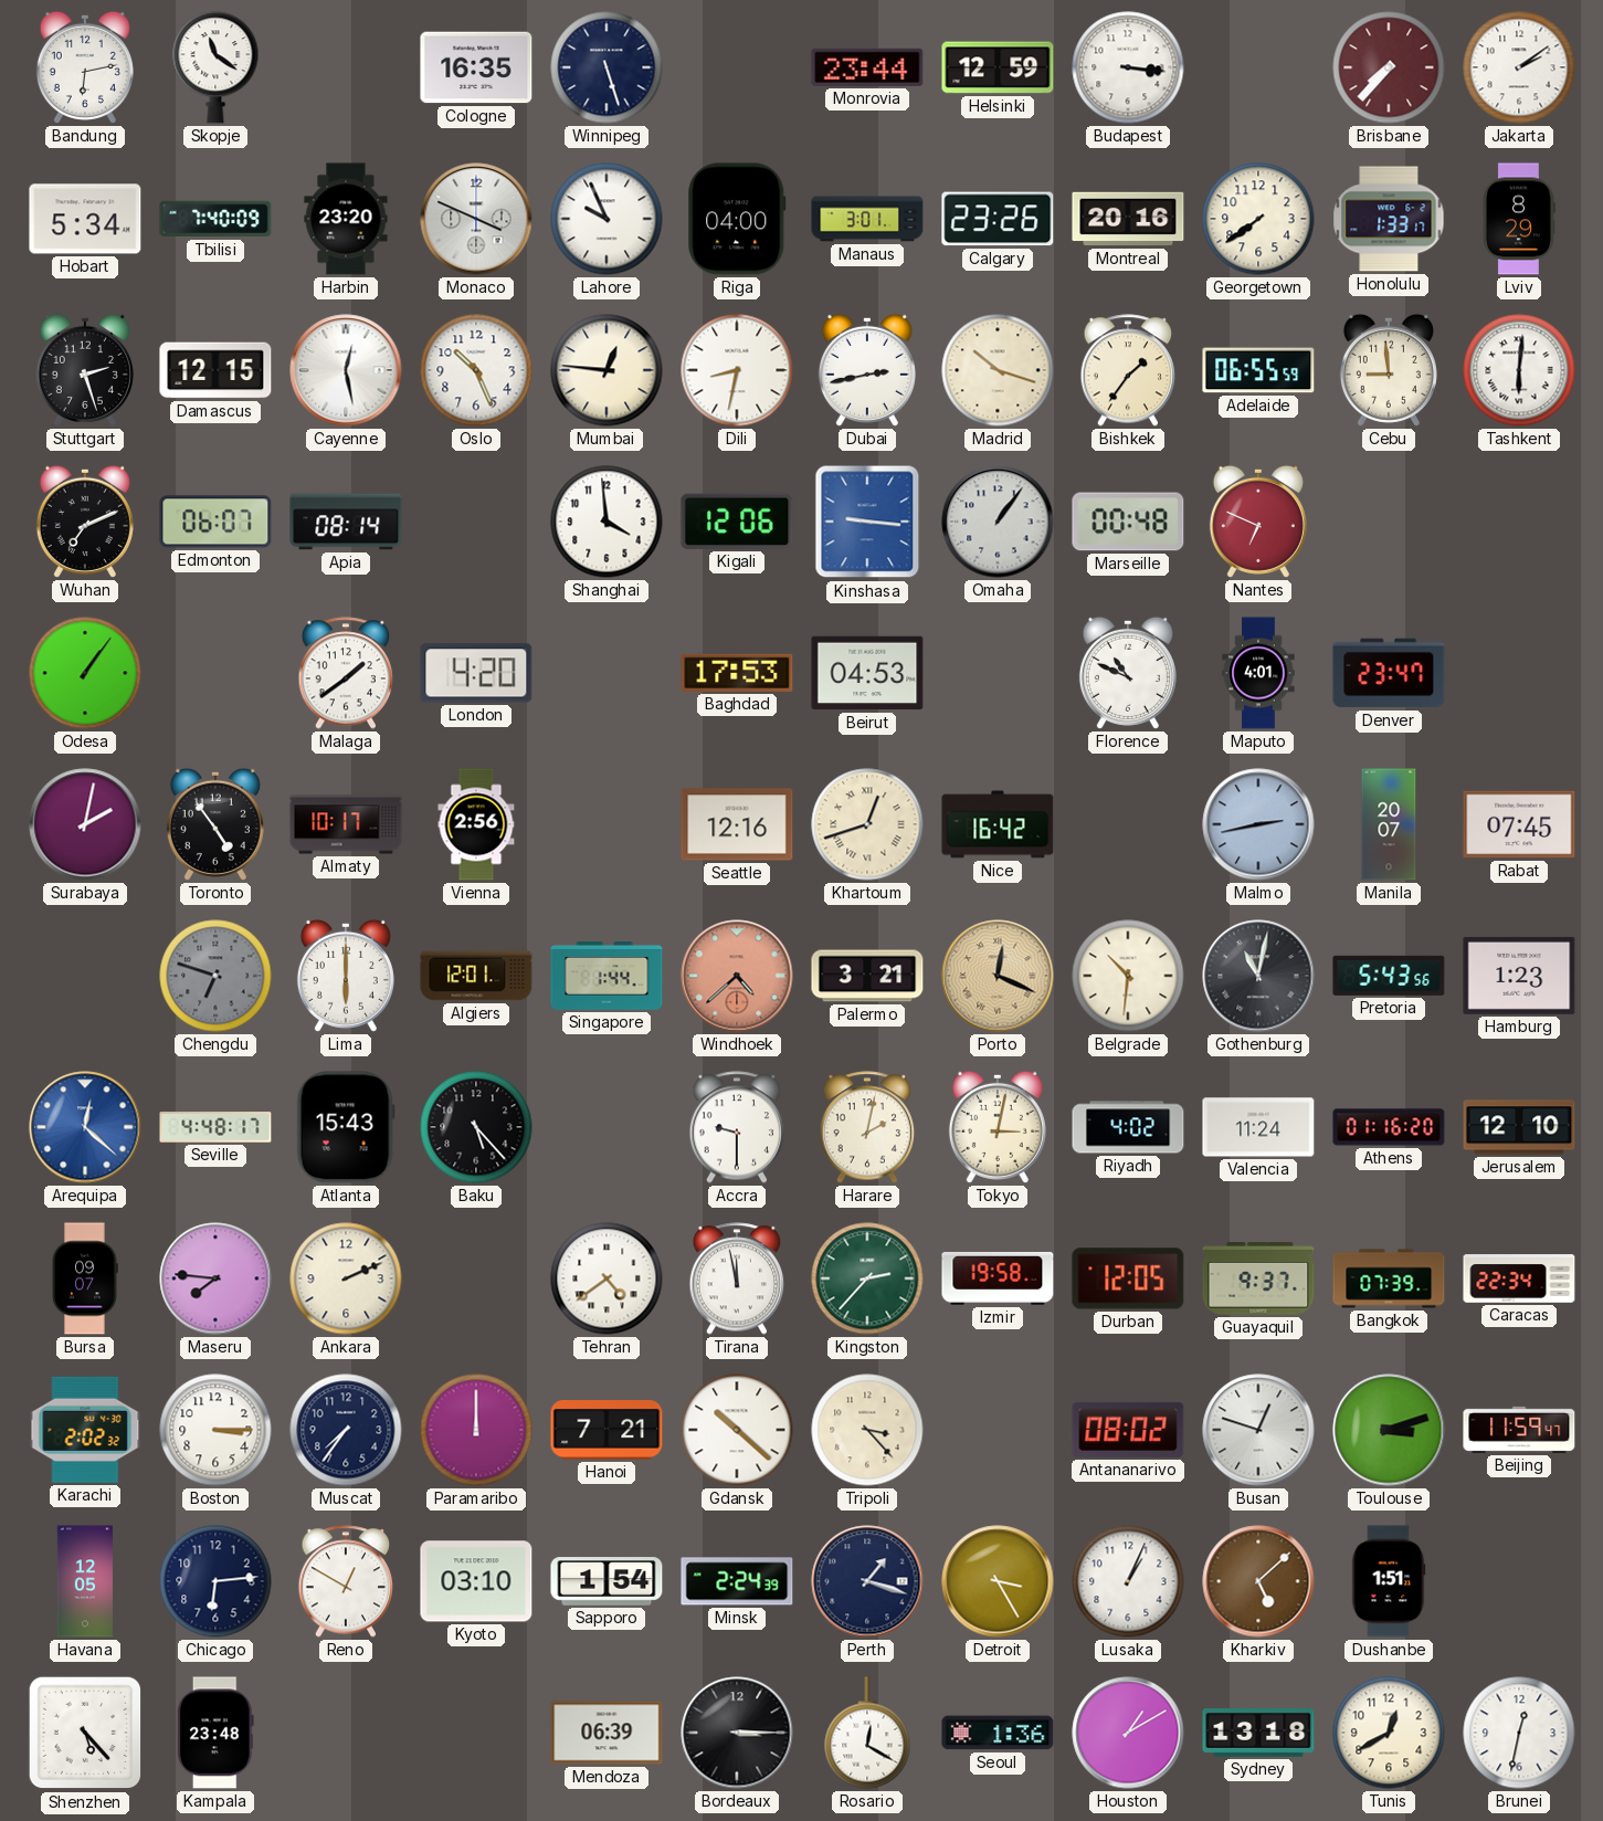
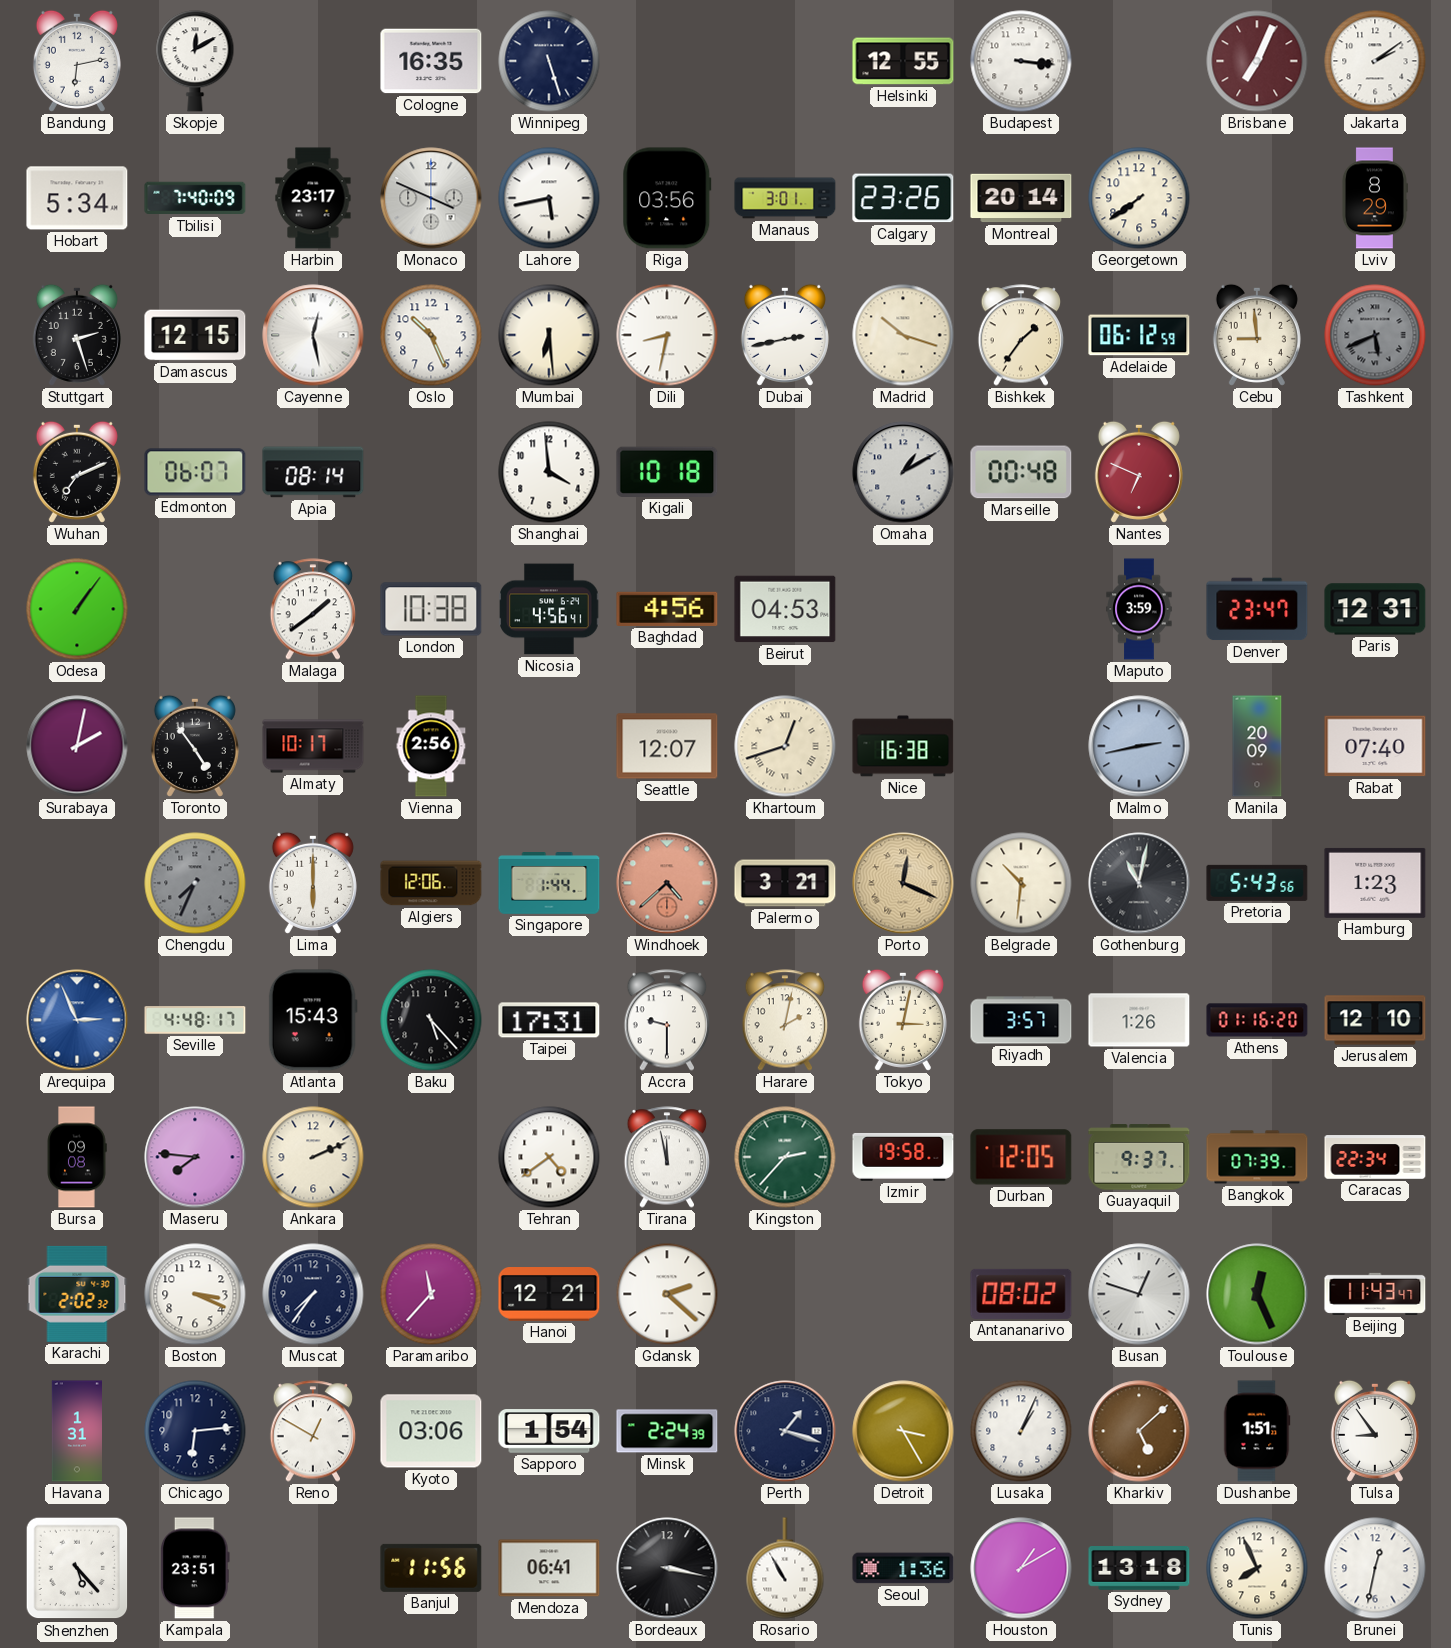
Skopje: 11:21 -> 12:10 (195, 61)
Monrovia: 23:44 -> none (867, 67)
Helsinki: 12:59 -> 12:55 (903, 61)
Brisbane: 7:37 -> 7:04 (1257, 61)
Harbin: 23:20 -> 23:17 (313, 198)
Lahore: 9:56 -> 5:43 (549, 198)
Riga: 04:00 -> 03:56 (667, 198)
Montreal: 20:16 -> 20:14 (1021, 198)
Honolulu: 1:33 -> none (1389, 219)
Mumbai: 12:46 -> 6:29 (549, 335)
Adelaide: 06:55 -> 06:12 (1139, 335)
Tashkent: 6:01 -> 5:41 (1375, 335)
Tashkent dial: white -> grey (1375, 335)
Kigali: 12:06 -> 10:18 (667, 472)
Kinshasa: 9:16 -> none (867, 522)
Omaha: 1:06 -> 1:10 (903, 472)
London: 4:20 -> 10:38 (431, 609)
Nicosia: none -> 4:56 (549, 609)
Baghdad: 17:53 -> 4:56 (667, 609)
Florence: 10:49 -> none (1128, 673)
Maputo: 4:01 -> 3:59 (1139, 609)
Paris: none -> 12:31 (1375, 609)
Seattle: 12:16 -> 12:07 (667, 746)
Nice: 16:42 -> 16:38 (903, 746)
Manila: 20:07 -> 20:09 (1257, 746)
Rabat: 07:45 -> 07:40 (1375, 746)
Chengdu: 6:48 -> 7:34 (195, 883)
Algiers: 12:01 -> 12:06 (431, 883)
Arequipa: 12:22 -> 2:56 (77, 1020)
Taipei: none -> 17:31 (549, 1020)
Riyadh: 4:02 -> 3:57 (1021, 1020)
Valencia: 11:24 -> 1:26 (1139, 1020)
Bursa: 09:07 -> 09:08 (77, 1157)
Boston: 3:15 -> 3:19 (195, 1294)
Paramaribo: 12:00 -> 11:37 (431, 1294)
Hanoi: 7:21 -> 12:21 (549, 1295)
Gdansk: 10:22 -> 2:22 (667, 1294)
Tripoli: 3:23 -> none (867, 1430)
Toulouse: 3:12 -> 12:26 (1257, 1294)
Beijing: 11:59 -> 11:43 (1375, 1294)
Havana: 12:05 -> 1:31 (76, 1431)
Kyoto: 03:10 -> 03:06 (431, 1431)
Tulsa: none -> 8:54 (1375, 1431)
Kampala: 23:48 -> 23:51 (195, 1568)
Banjul: none -> 11:56 (431, 1568)
Mendoza: 06:39 -> 06:41 (549, 1568)
Bordeaux: 3:15 -> 3:17 (667, 1568)
Rosario: 12:20 -> 10:55 (785, 1568)
Tunis: 12:40 -> 7:56 (1257, 1568)
